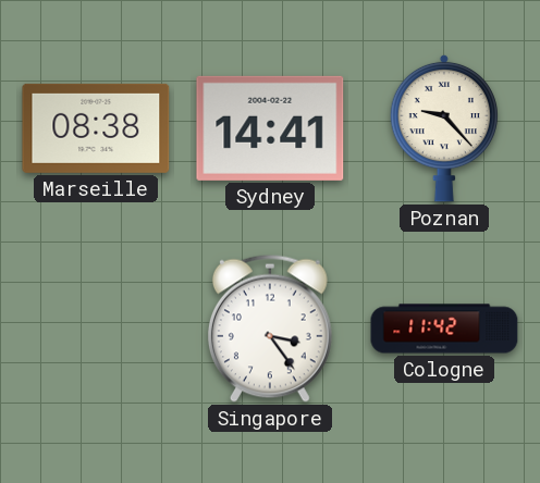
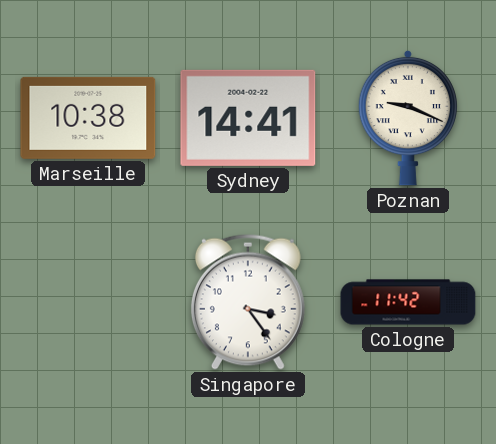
Marseille: 08:38 -> 10:38 (88, 118)
Poznan: 9:23 -> 9:19 (407, 118)
